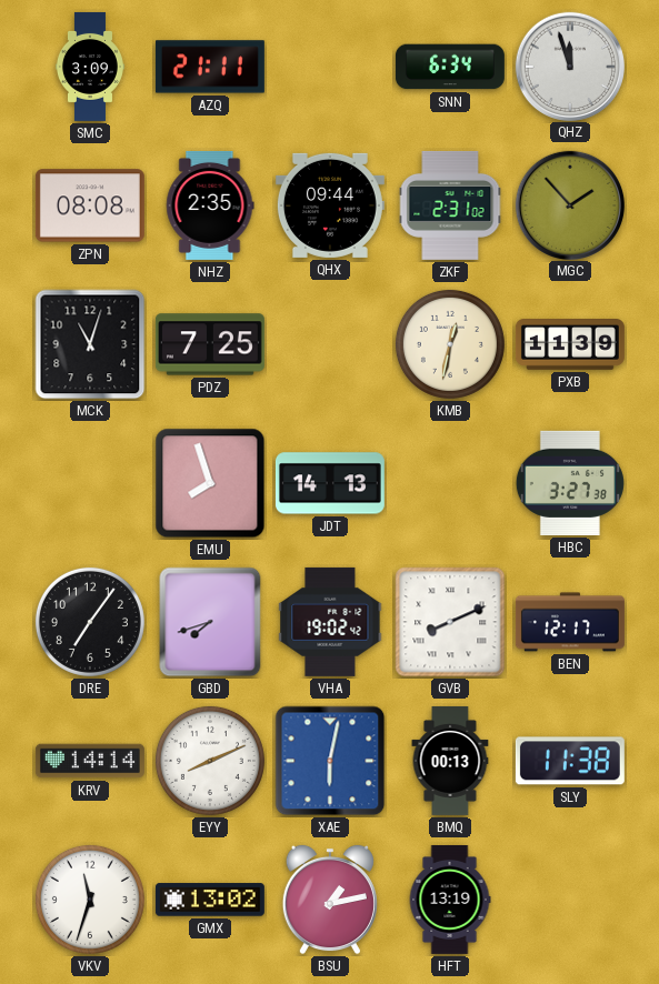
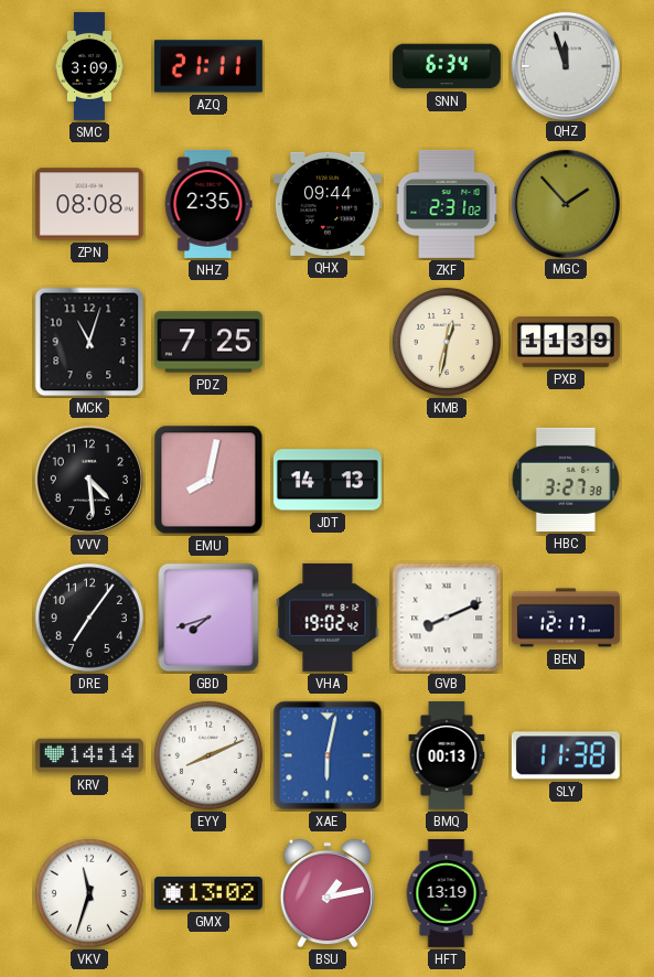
VVV: none -> 4:29 (88, 479)
EMU: 7:57 -> 8:02 (208, 480)
